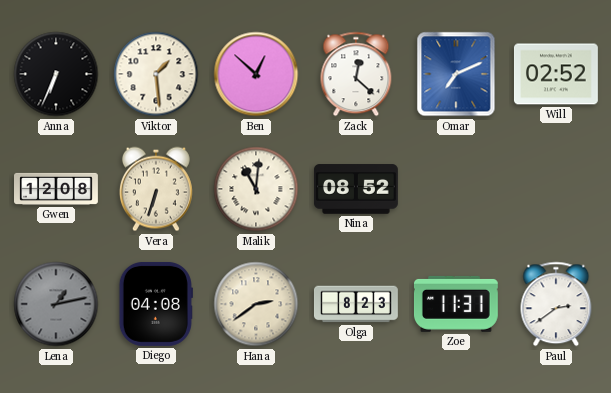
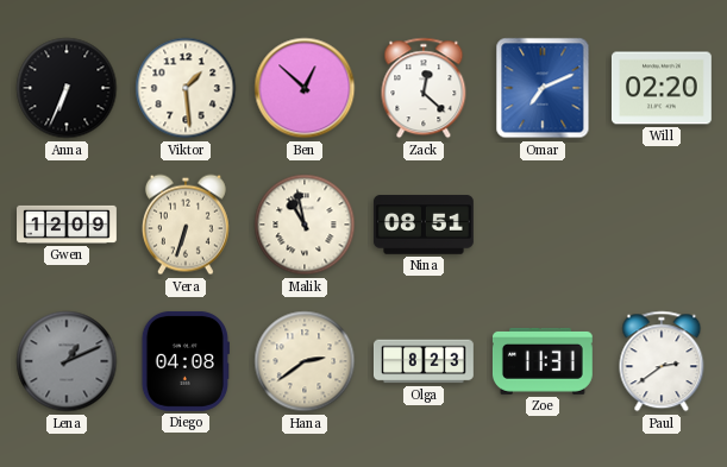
Will: 02:52 -> 02:20 (662, 88)
Gwen: 12:08 -> 12:09 (68, 225)
Malik: 11:01 -> 10:58 (305, 225)
Nina: 08:52 -> 08:51 (424, 225)
Lena: 1:13 -> 1:11 (67, 361)
